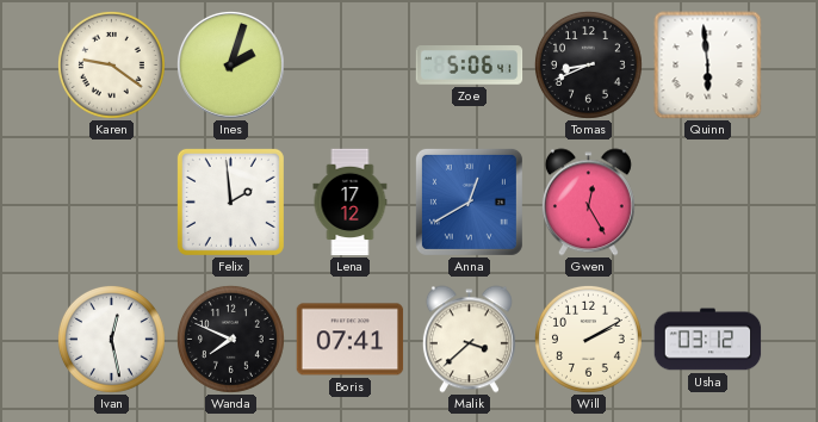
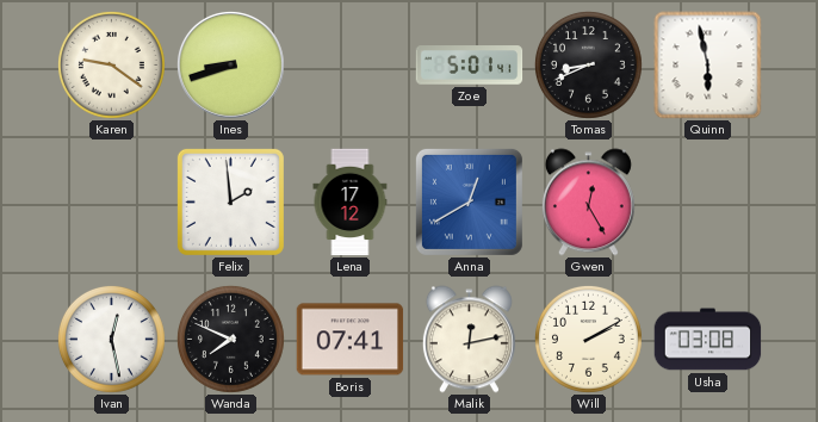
Ines: 2:03 -> 8:42 (230, 64)
Zoe: 5:06 -> 5:01 (470, 66)
Quinn: 5:59 -> 5:58 (708, 66)
Malik: 3:38 -> 12:13 (469, 340)
Usha: 03:12 -> 03:08 (708, 340)
